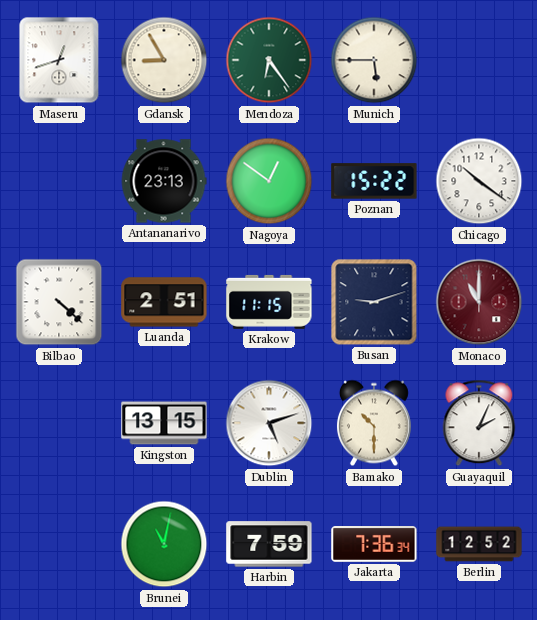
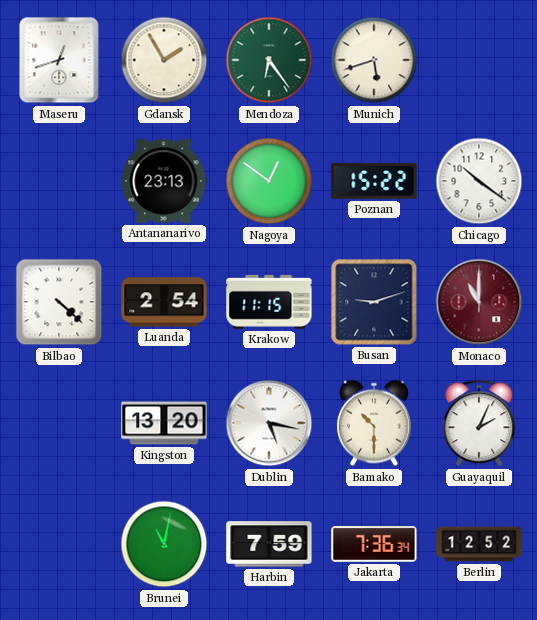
Gdansk: 8:55 -> 1:55 (164, 60)
Munich: 5:45 -> 5:42 (374, 60)
Luanda: 2:51 -> 2:54 (164, 302)
Kingston: 13:15 -> 13:20 (164, 423)
Dublin: 5:12 -> 5:17 (269, 423)
